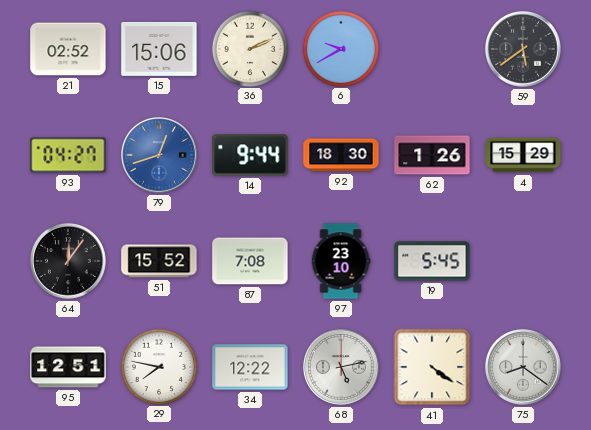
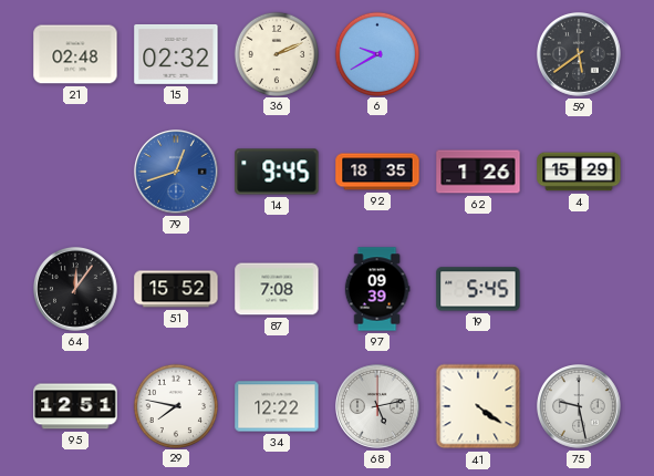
21: 02:52 -> 02:48 (75, 54)
15: 15:06 -> 02:32 (176, 54)
93: 04:27 -> none (68, 155)
14: 9:44 -> 9:45 (277, 172)
92: 18:30 -> 18:35 (377, 172)
97: 23:10 -> 09:39 (377, 289)
75: 8:21 -> 9:28 (580, 407)
